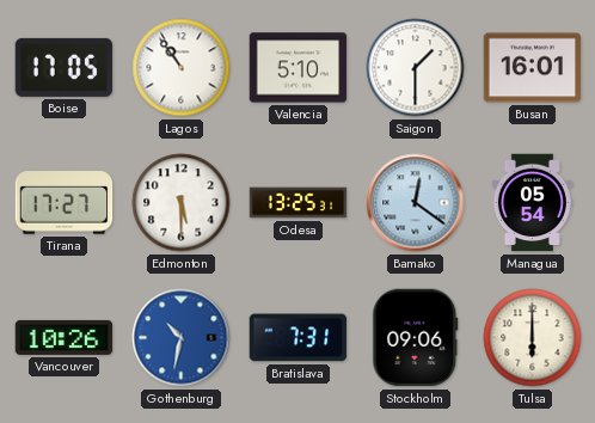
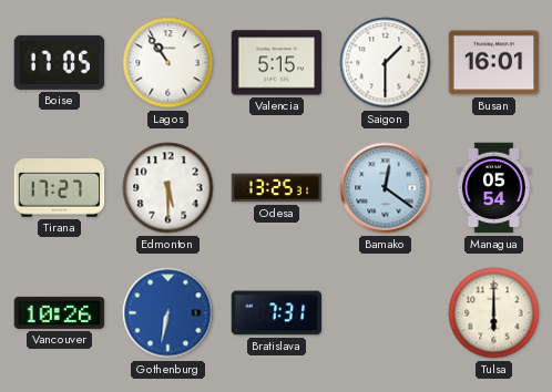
Valencia: 5:10 -> 5:15 (277, 63)
Gothenburg: 10:32 -> 6:32 (168, 313)
Stockholm: 09:06 -> none (416, 338)
